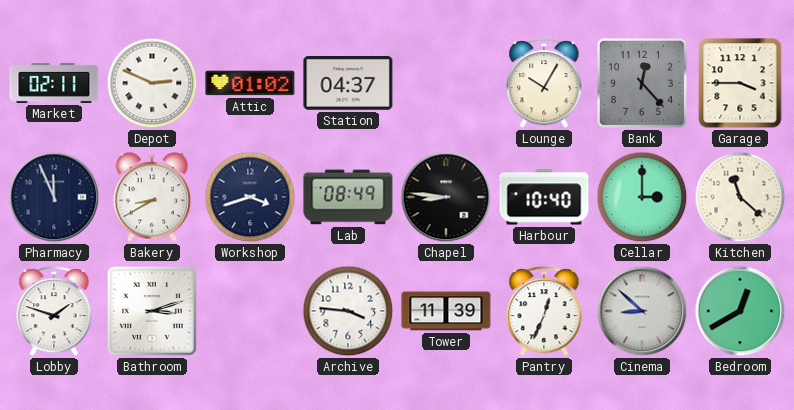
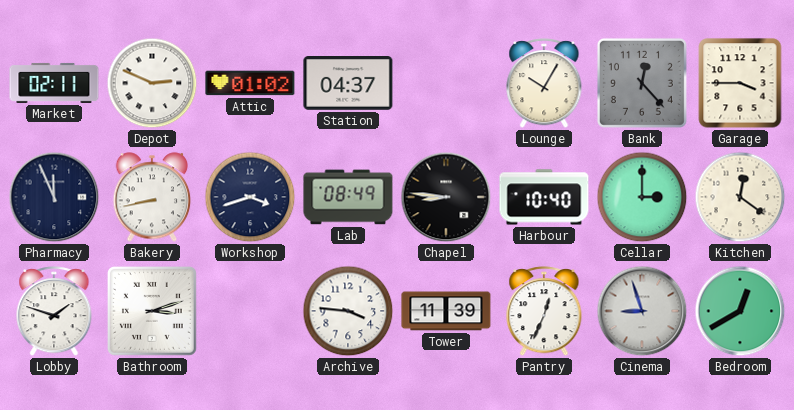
Bakery: 8:40 -> 8:43 (152, 197)
Kitchen: 11:22 -> 12:21 (740, 197)
Cinema: 8:52 -> 8:57 (642, 311)
